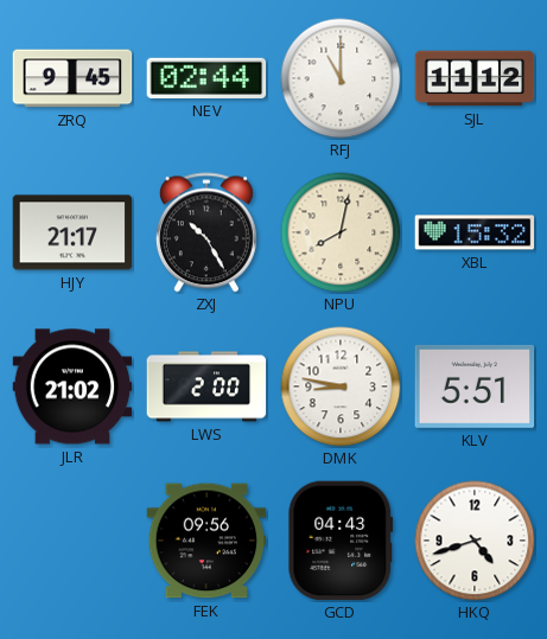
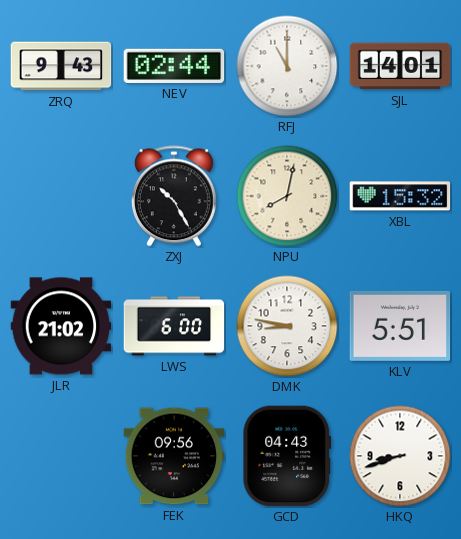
ZRQ: 9:45 -> 9:43 (61, 66)
SJL: 11:12 -> 14:01 (400, 66)
HJY: 21:17 -> none (72, 232)
LWS: 2:00 -> 6:00 (174, 326)
HKQ: 4:42 -> 8:42 (400, 456)
